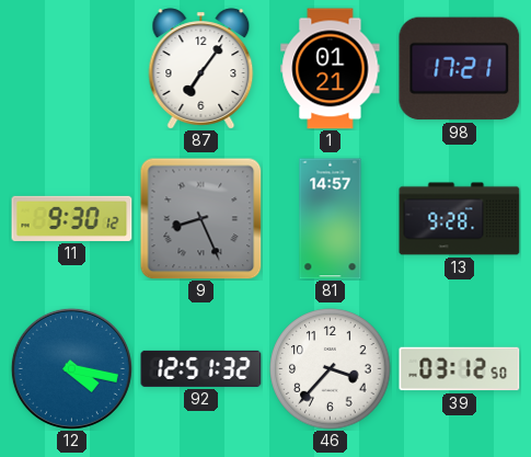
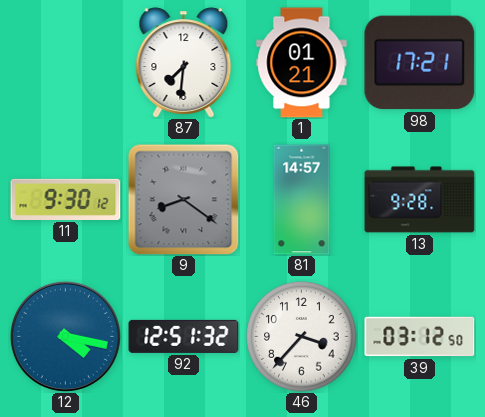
87: 7:06 -> 7:31 (184, 63)
9: 8:26 -> 8:21 (183, 199)
